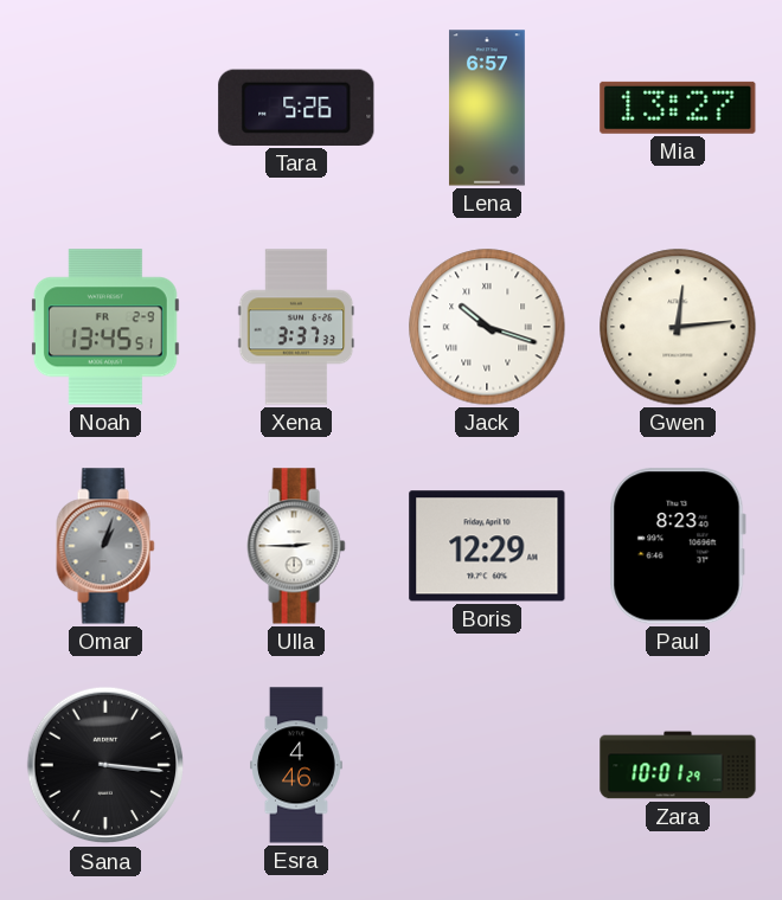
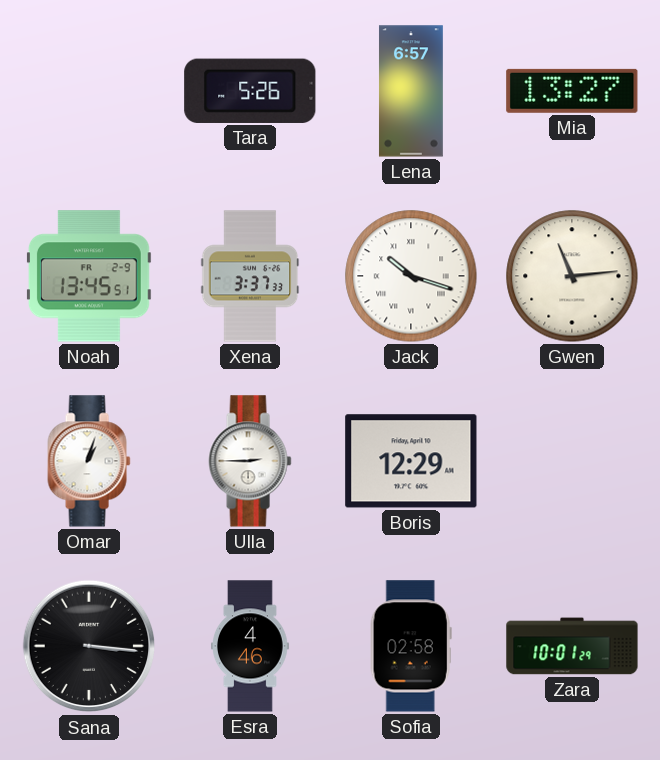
Gwen: 12:14 -> 11:14 (572, 276)
Omar dial: grey -> white (89, 461)
Paul: 8:23 -> none (678, 546)
Sofia: none -> 02:58 (411, 646)
